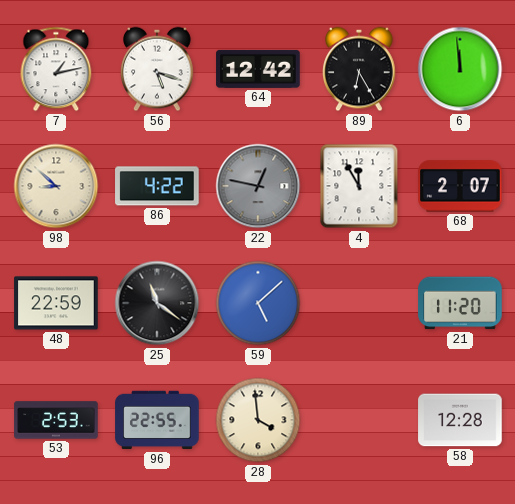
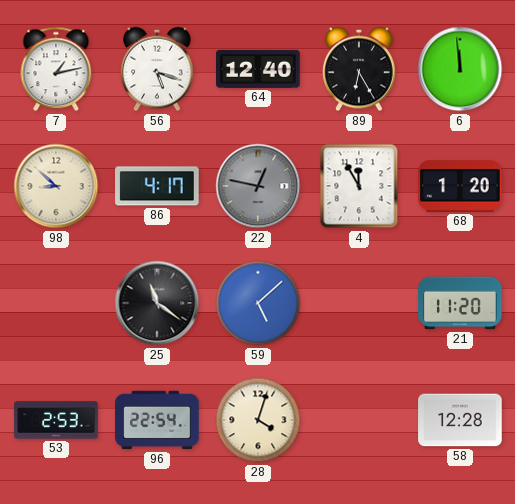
64: 12:42 -> 12:40 (258, 69)
86: 4:22 -> 4:17 (157, 186)
68: 2:07 -> 1:20 (460, 186)
48: 22:59 -> none (56, 303)
96: 22:55 -> 22:54 (157, 420)
28: 3:59 -> 4:03 (258, 420)
